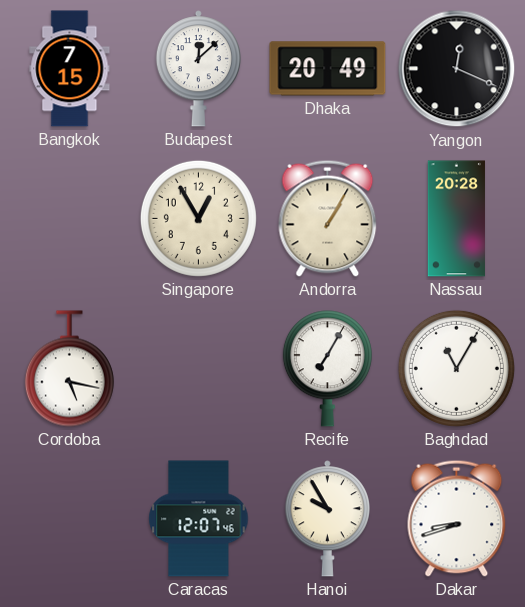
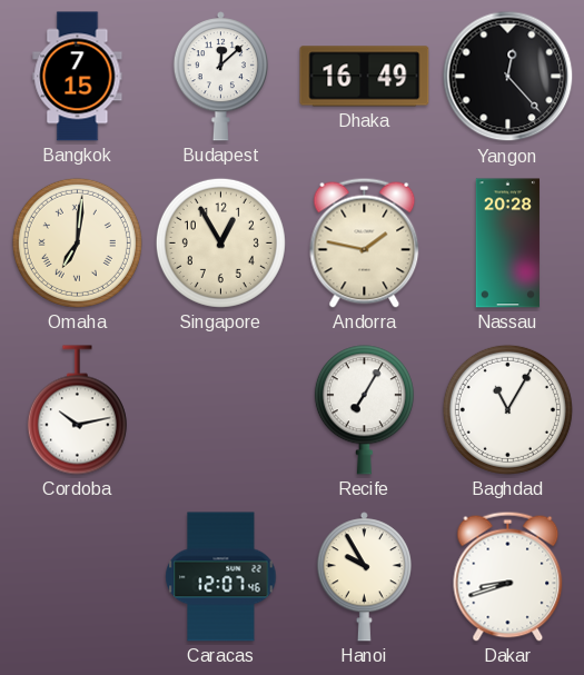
Dhaka: 20:49 -> 16:49 (365, 77)
Yangon: 12:19 -> 12:23 (508, 77)
Omaha: none -> 7:01 (77, 242)
Andorra: 1:05 -> 1:47 (365, 242)
Cordoba: 5:17 -> 10:13 (77, 410)
